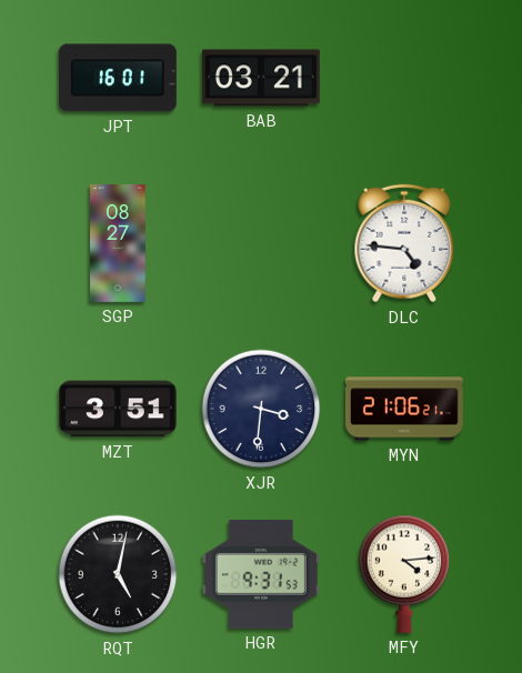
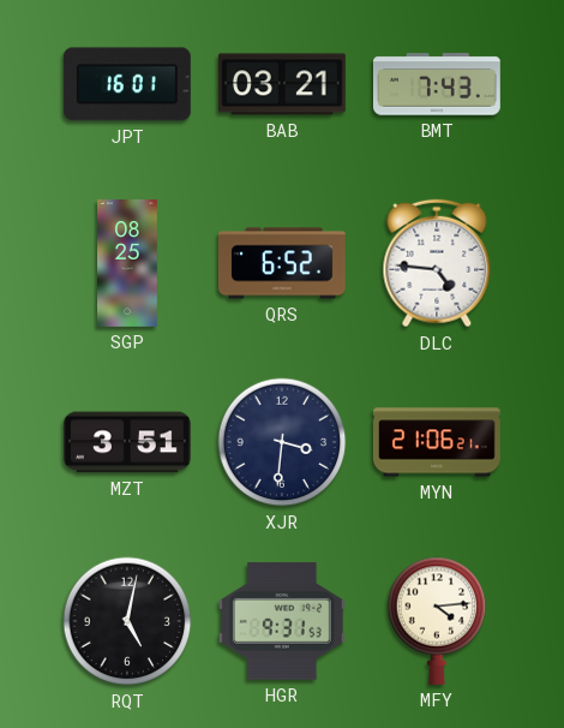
BMT: none -> 7:43 (438, 84)
SGP: 08:27 -> 08:25 (128, 264)
QRS: none -> 6:52 (282, 263)
